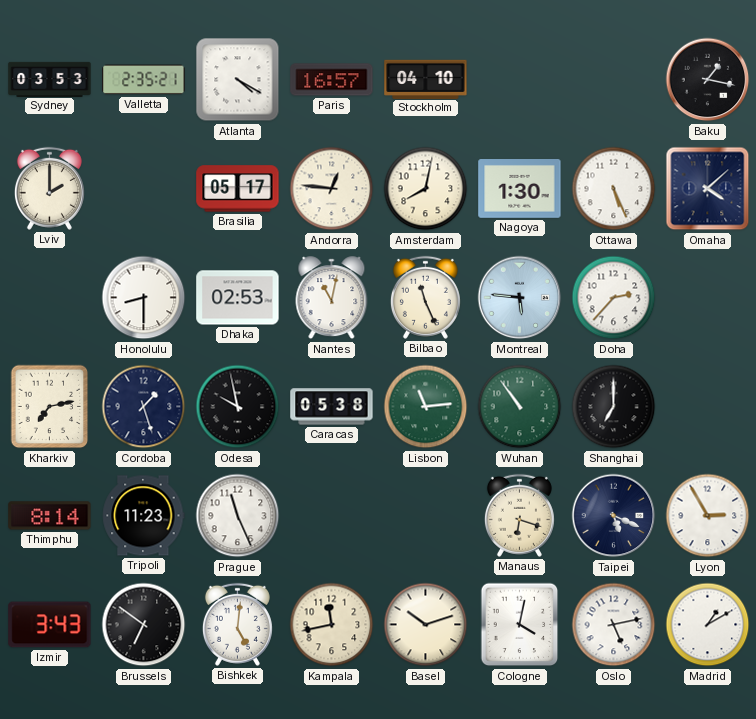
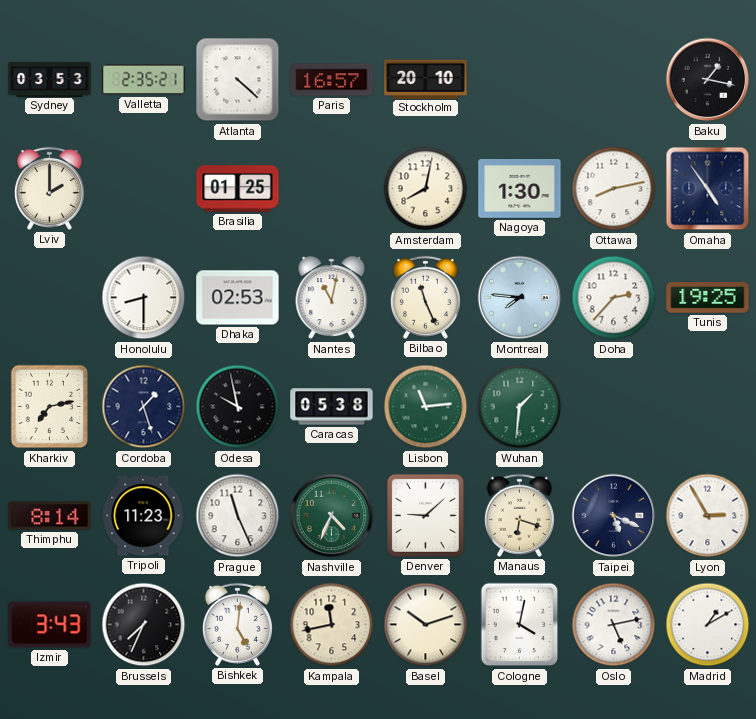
Atlanta: 4:20 -> 4:22 (238, 80)
Stockholm: 04:10 -> 20:10 (426, 79)
Brasilia: 05:17 -> 01:25 (238, 189)
Andorra: 12:46 -> none (332, 189)
Ottawa: 5:26 -> 8:13 (614, 189)
Omaha: 4:08 -> 4:54 (708, 189)
Montreal: 5:46 -> 7:46 (520, 298)
Tunis: none -> 19:25 (708, 298)
Wuhan: 10:54 -> 1:31 (520, 407)
Shanghai: 7:00 -> none (614, 407)
Nashville: none -> 4:34 (332, 516)
Denver: none -> 9:08 (425, 515)
Brussels: 6:51 -> 7:34 (144, 625)
